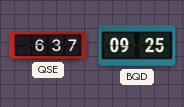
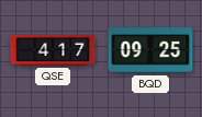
QSE: 6:37 -> 4:17 (53, 50)
